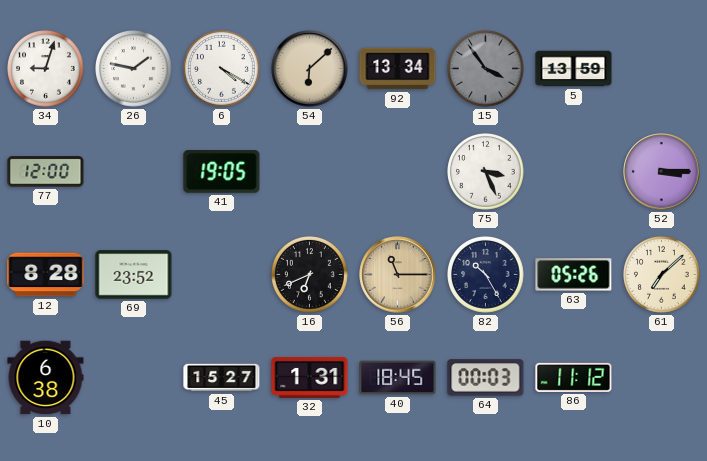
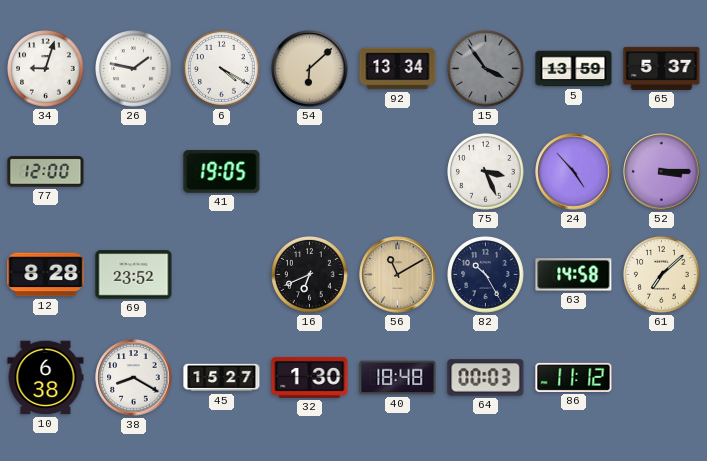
65: none -> 5:37 (662, 68)
24: none -> 4:53 (574, 172)
56: 11:15 -> 11:10 (398, 275)
63: 05:26 -> 14:58 (574, 275)
38: none -> 8:20 (134, 378)
32: 1:31 -> 1:30 (310, 377)
40: 18:45 -> 18:48 (398, 378)
